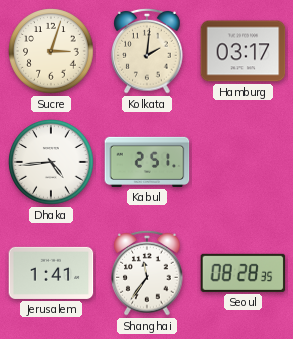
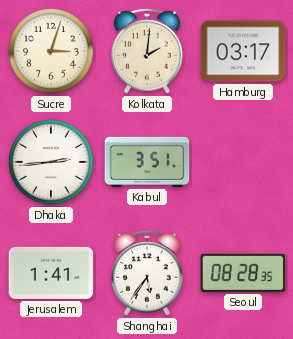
Dhaka: 4:44 -> 2:44 (51, 162)
Kabul: 2:51 -> 3:51 (147, 162)
Shanghai: 11:36 -> 5:36 (147, 273)
